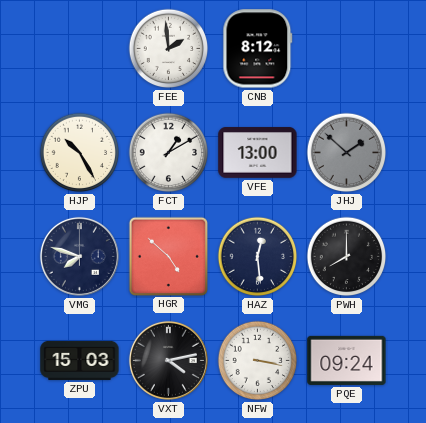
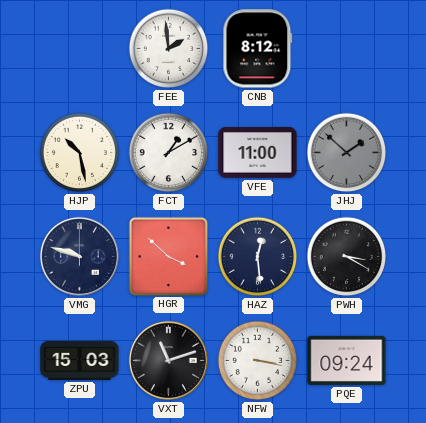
HJP: 10:25 -> 10:28 (80, 153)
VFE: 13:00 -> 11:00 (258, 153)
VMG: 7:48 -> 9:48 (79, 256)
HGR: 4:52 -> 3:52 (168, 256)
PWH: 8:00 -> 3:20 (347, 257)
VXT: 4:13 -> 11:12 (168, 360)
